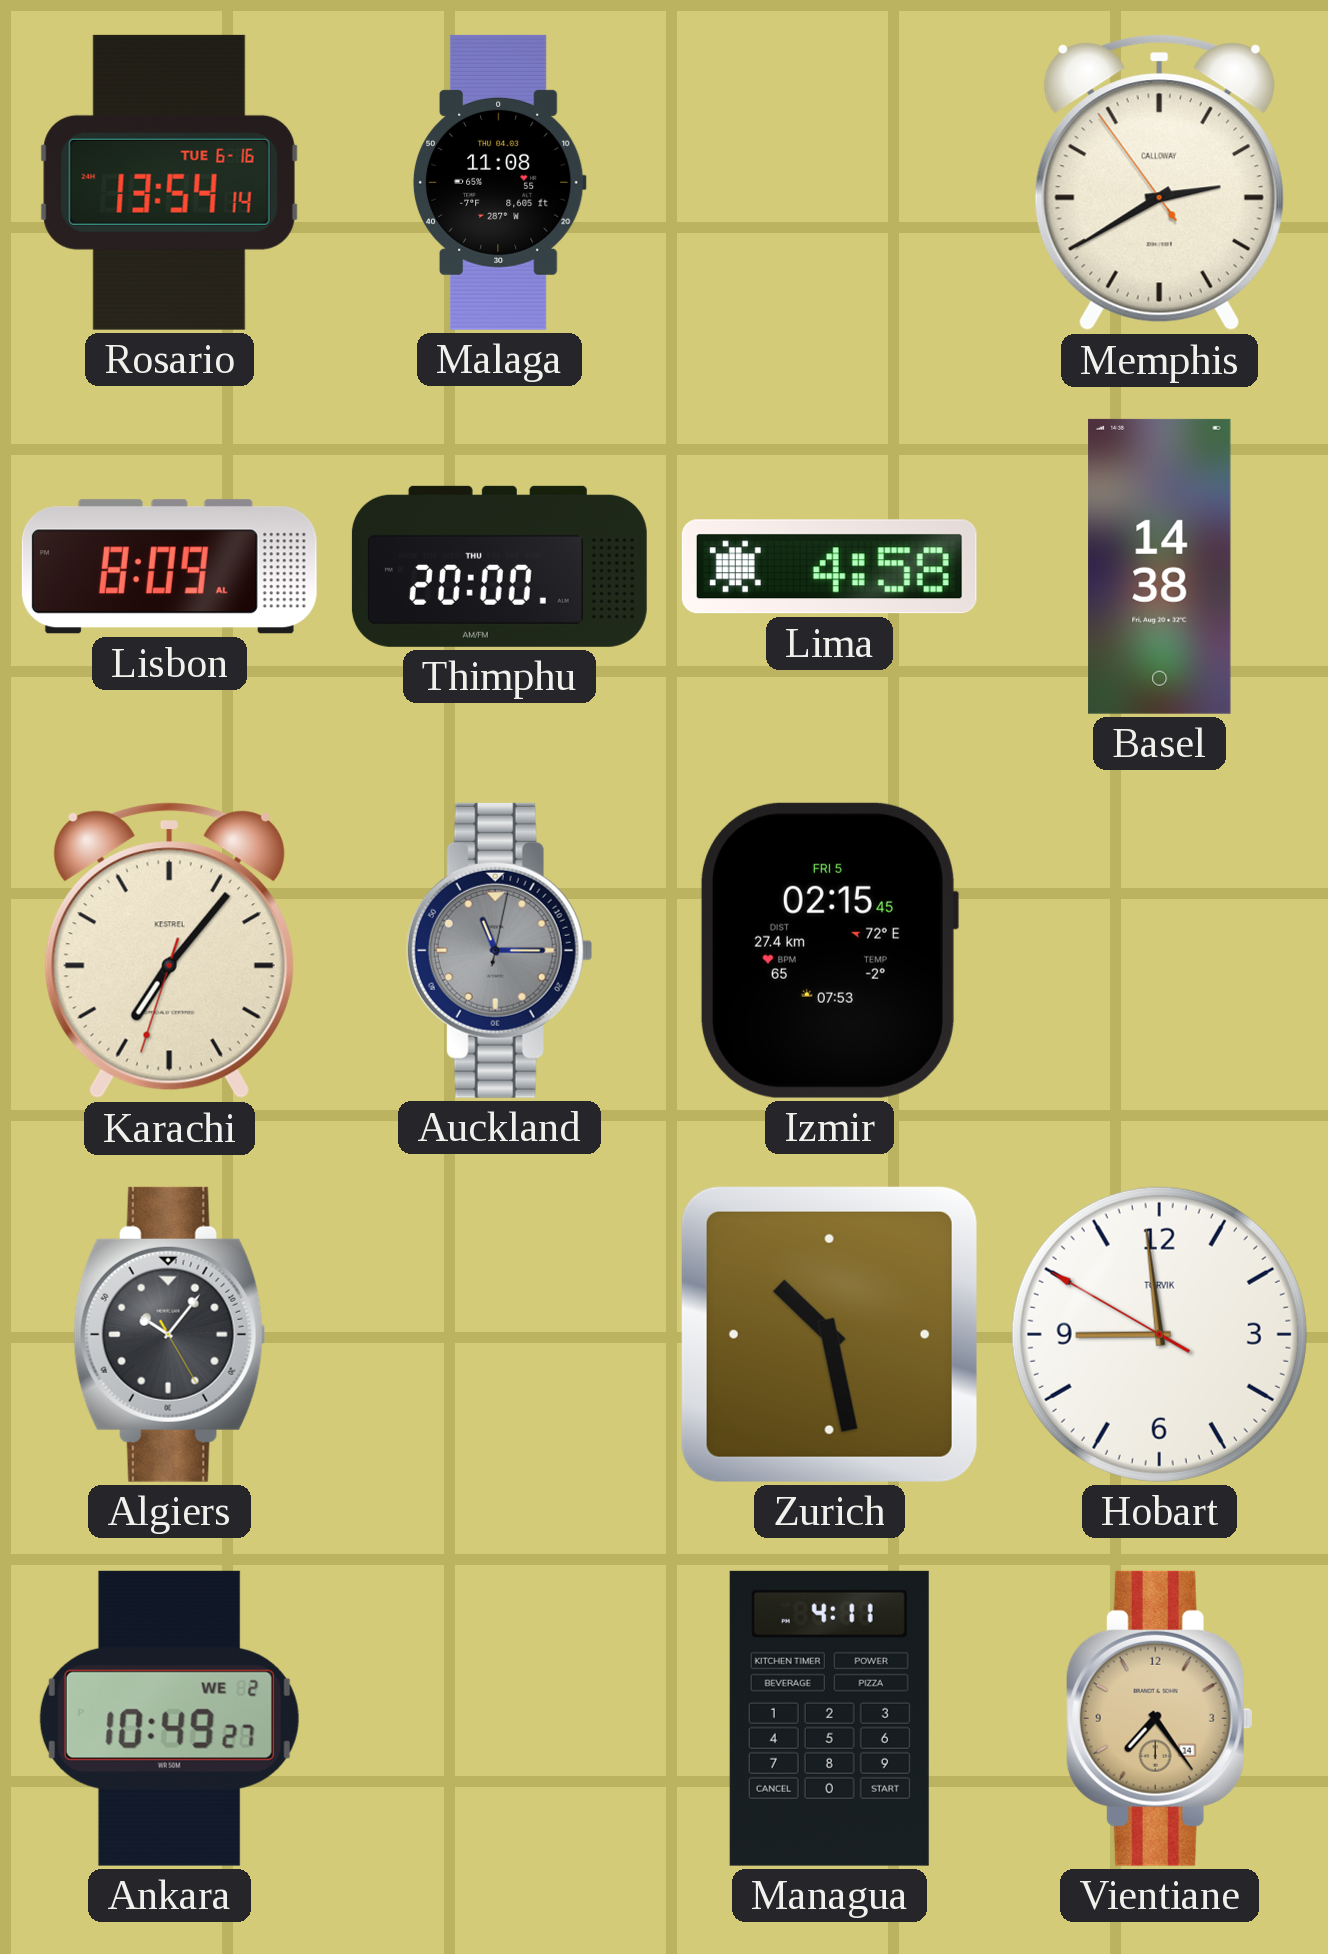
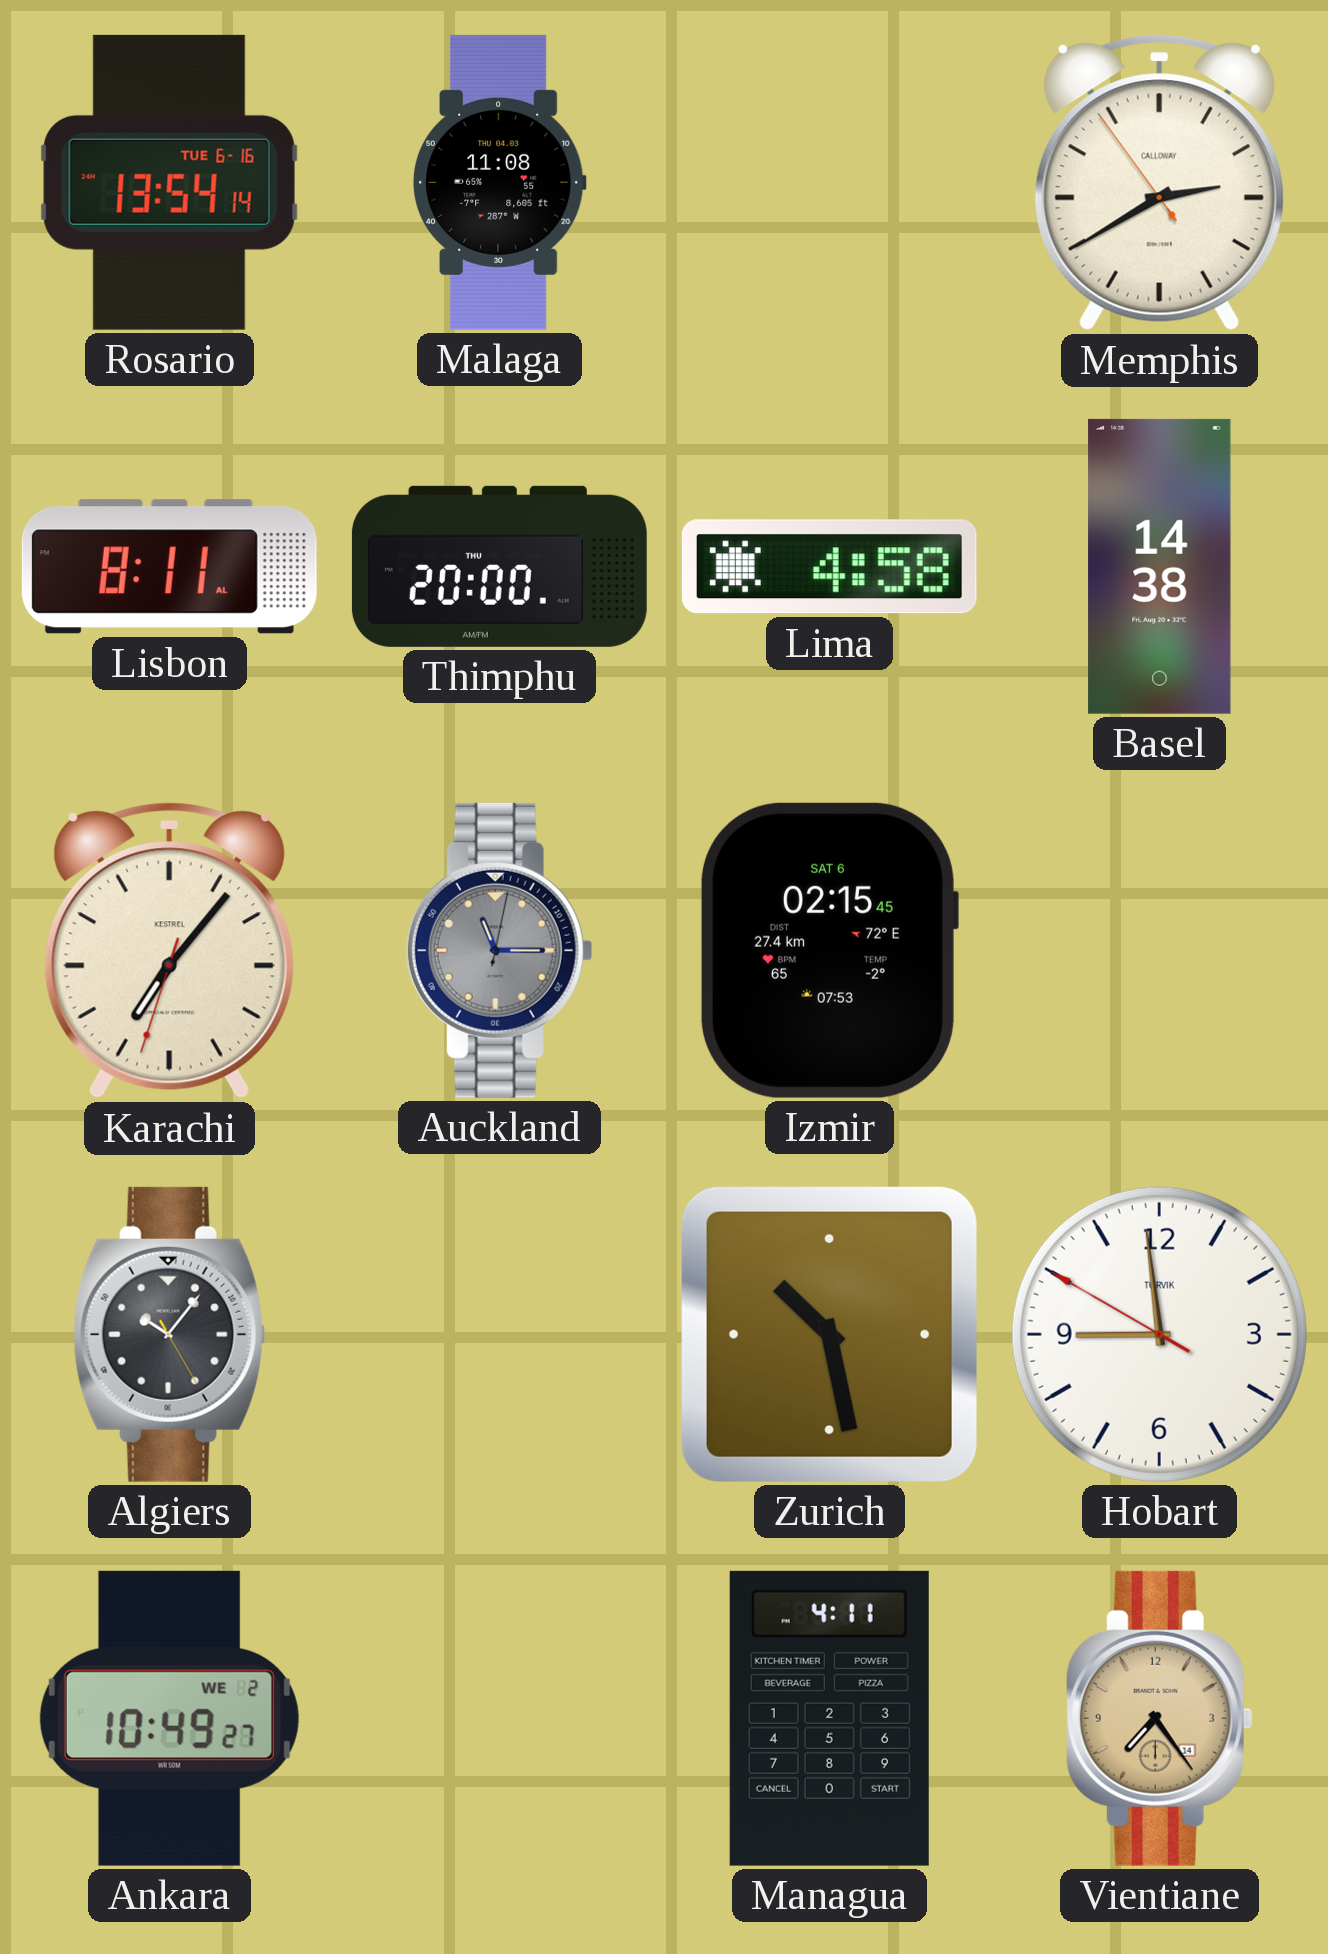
Lisbon: 8:09 -> 8:11 (169, 567)
Izmir date: FRI 5 -> SAT 6 (829, 950)
